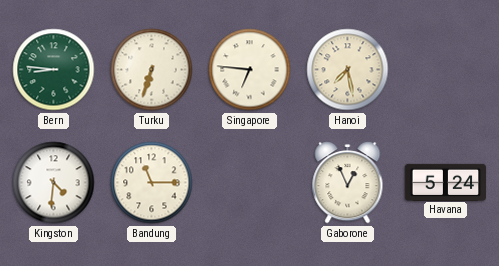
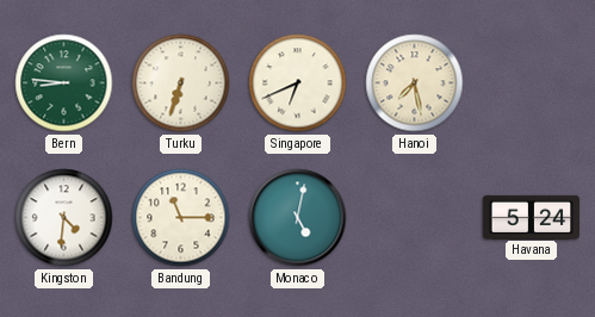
Singapore: 6:46 -> 6:41 (298, 83)
Monaco: none -> 5:02 (298, 218)
Gaborone: 12:56 -> none (348, 183)
